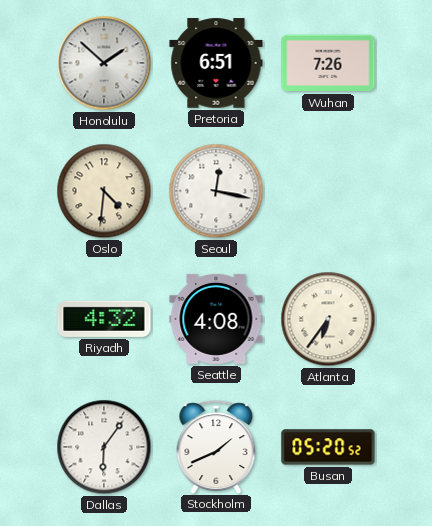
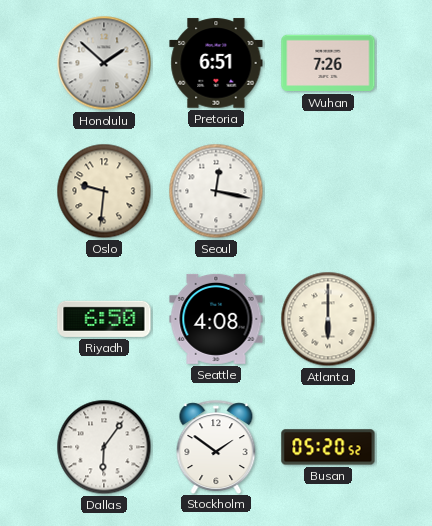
Oslo: 4:31 -> 9:31 (104, 191)
Riyadh: 4:32 -> 6:50 (104, 319)
Atlanta: 6:36 -> 6:00 (328, 319)
Stockholm: 1:41 -> 1:51 (216, 447)
